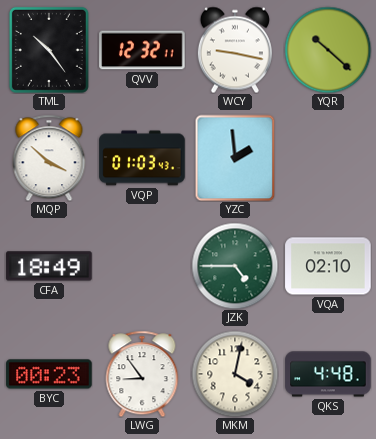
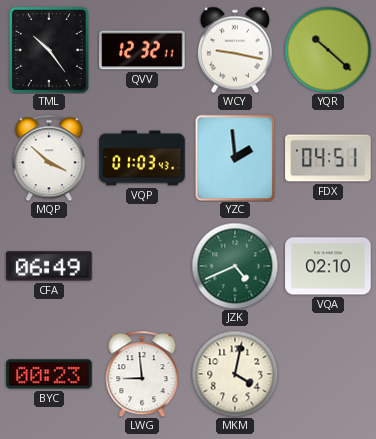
FDX: none -> 04:51 (328, 158)
CFA: 18:49 -> 06:49 (49, 266)
JZK: 4:45 -> 4:41 (235, 266)
LWG: 8:54 -> 8:59 (142, 374)
QKS: 4:48 -> none (328, 374)
